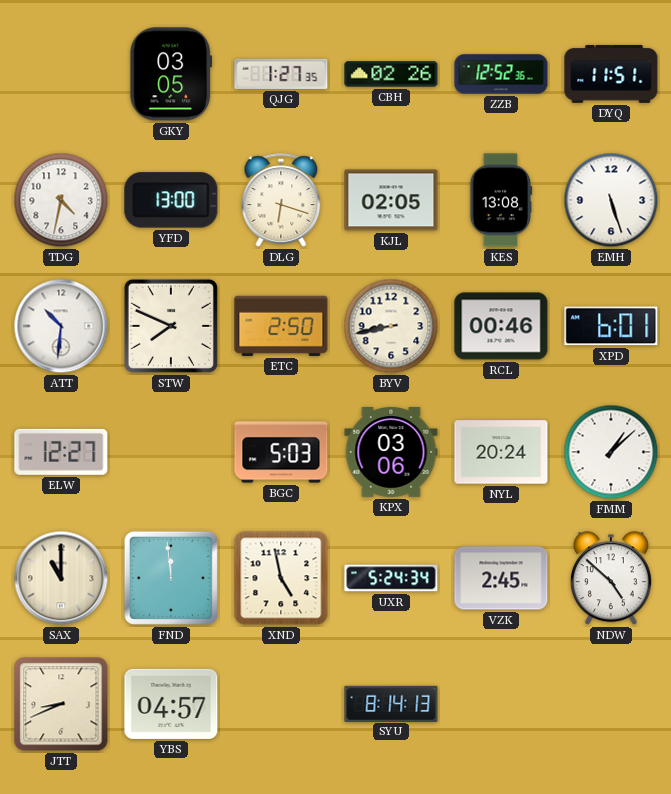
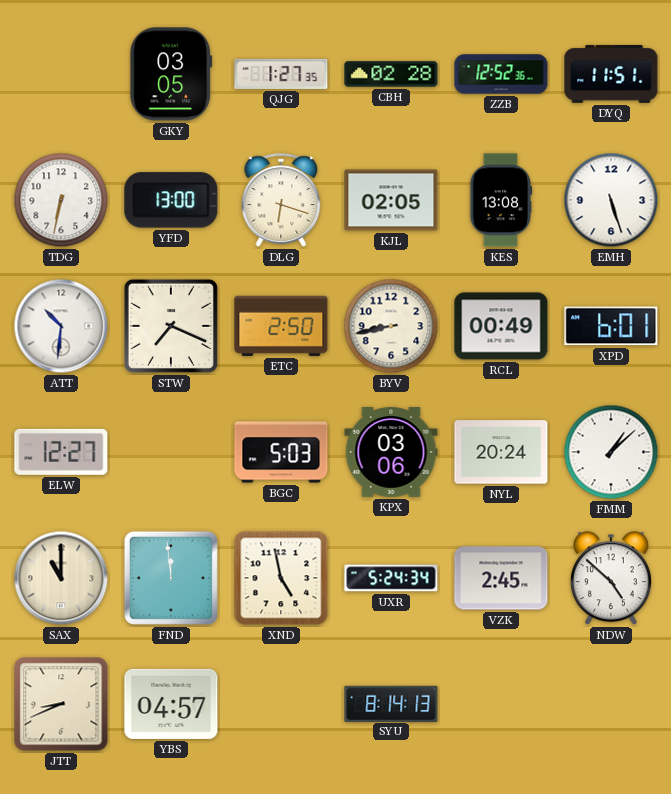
CBH: 02:26 -> 02:28 (391, 74)
TDG: 4:32 -> 6:32 (61, 200)
STW: 7:49 -> 7:19 (171, 326)
RCL: 00:46 -> 00:49 (501, 326)
